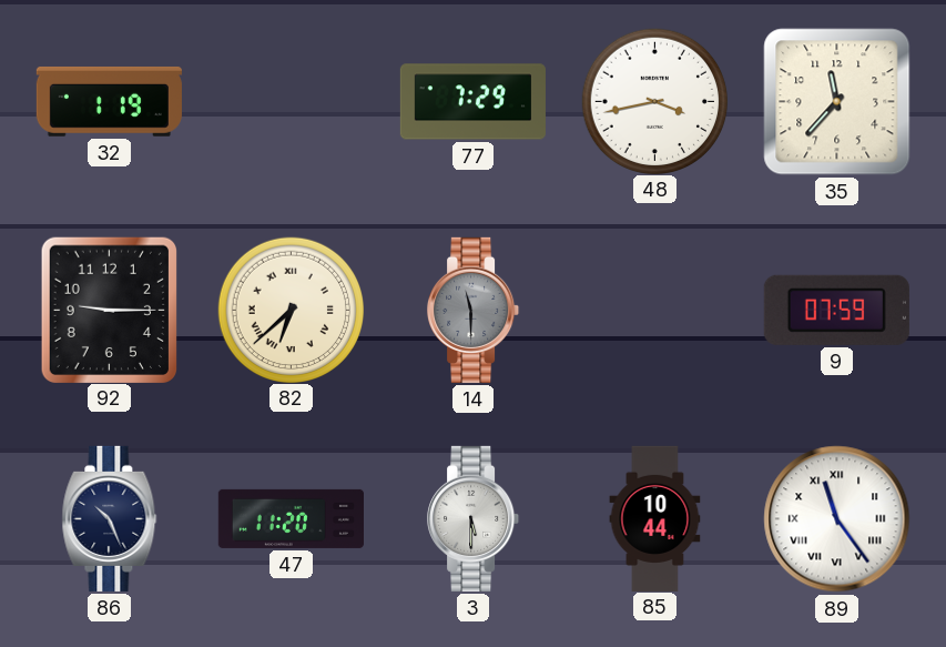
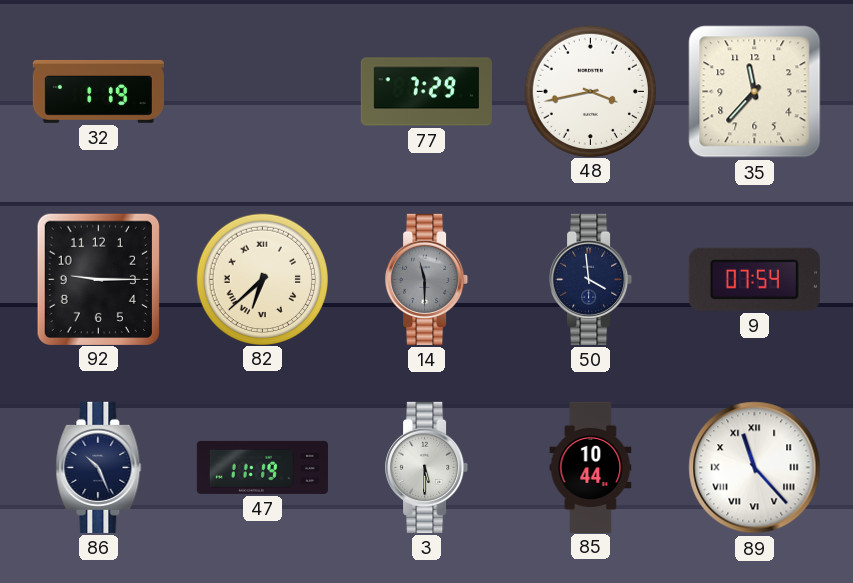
50: none -> 3:59 (591, 279)
9: 07:59 -> 07:54 (754, 279)
47: 11:20 -> 11:19 (262, 467)
89: 11:24 -> 11:23 (755, 468)
